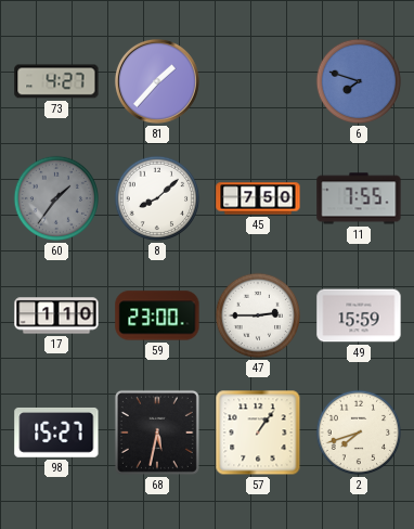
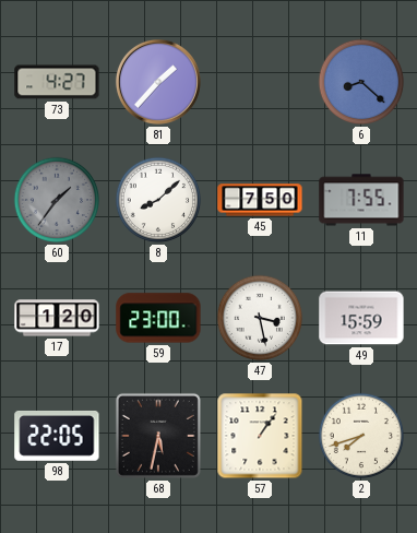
6: 7:48 -> 8:22 (361, 82)
17: 1:10 -> 1:20 (57, 318)
47: 2:45 -> 3:28 (260, 318)
98: 15:27 -> 22:05 (57, 436)
